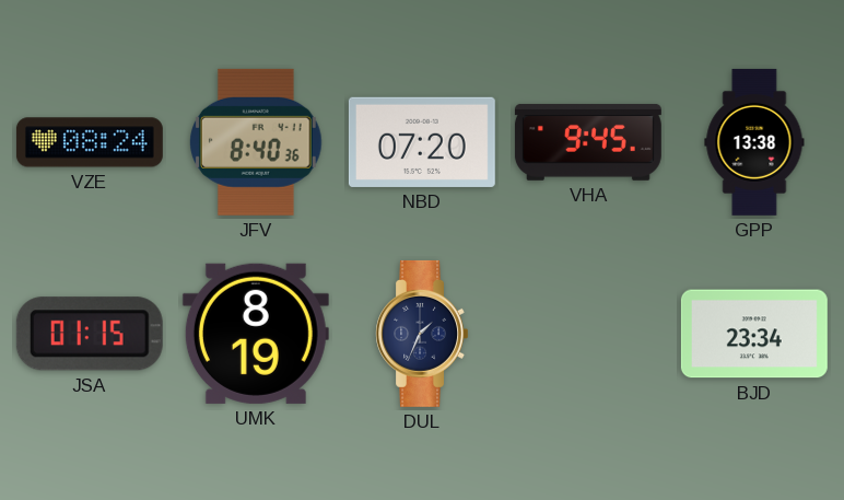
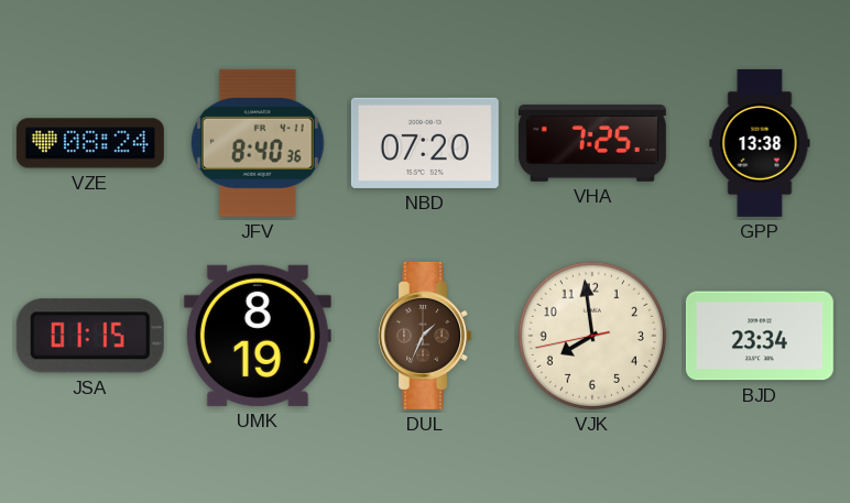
VHA: 9:45 -> 7:25 (592, 143)
DUL dial: navy -> brown (424, 336)
VJK: none -> 7:58 (592, 336)
